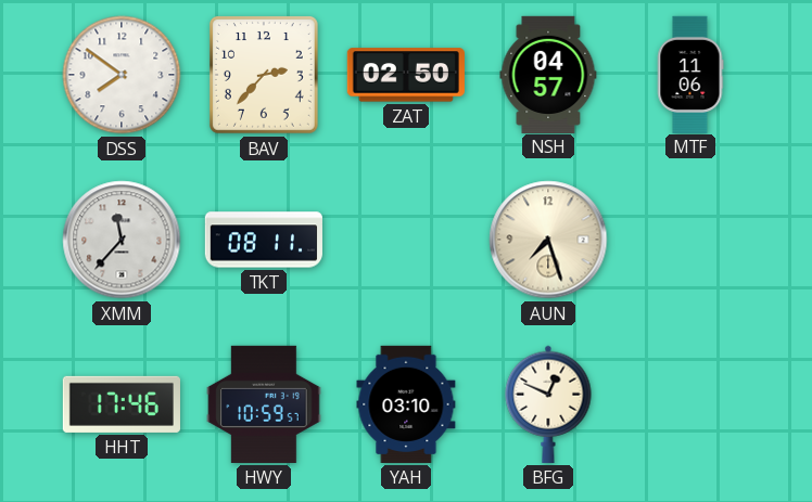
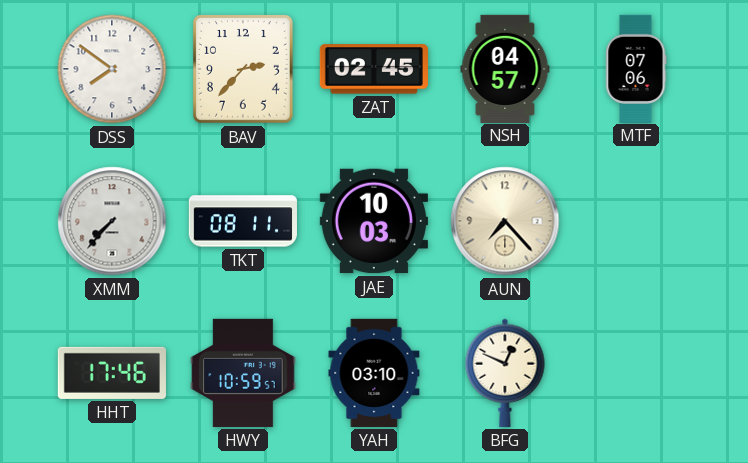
ZAT: 02:50 -> 02:45 (374, 69)
MTF: 11:06 -> 07:06 (636, 68)
XMM: 11:37 -> 7:37 (112, 221)
JAE: none -> 10:03 (374, 221)
AUN: 7:27 -> 7:23 (505, 221)
